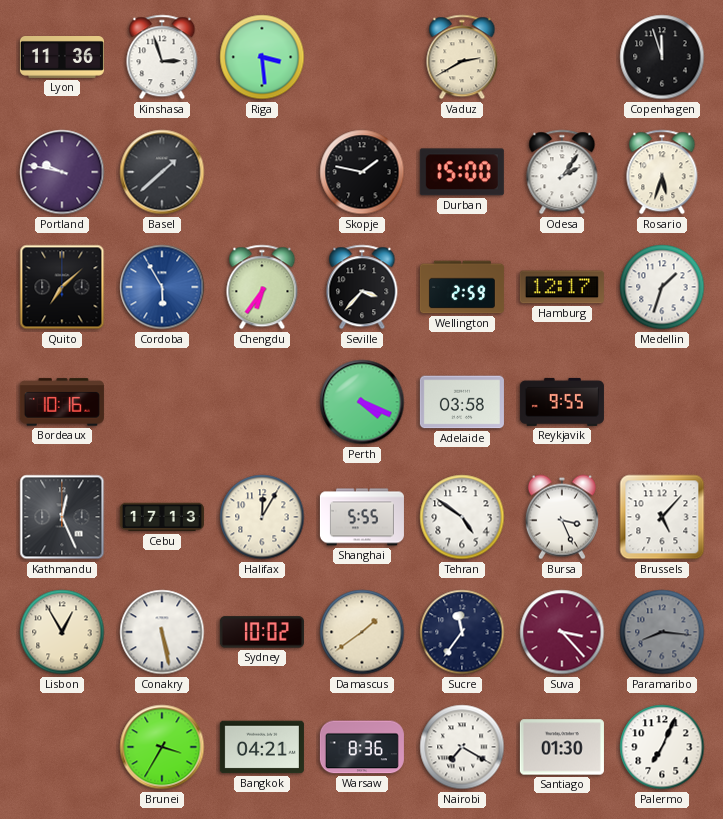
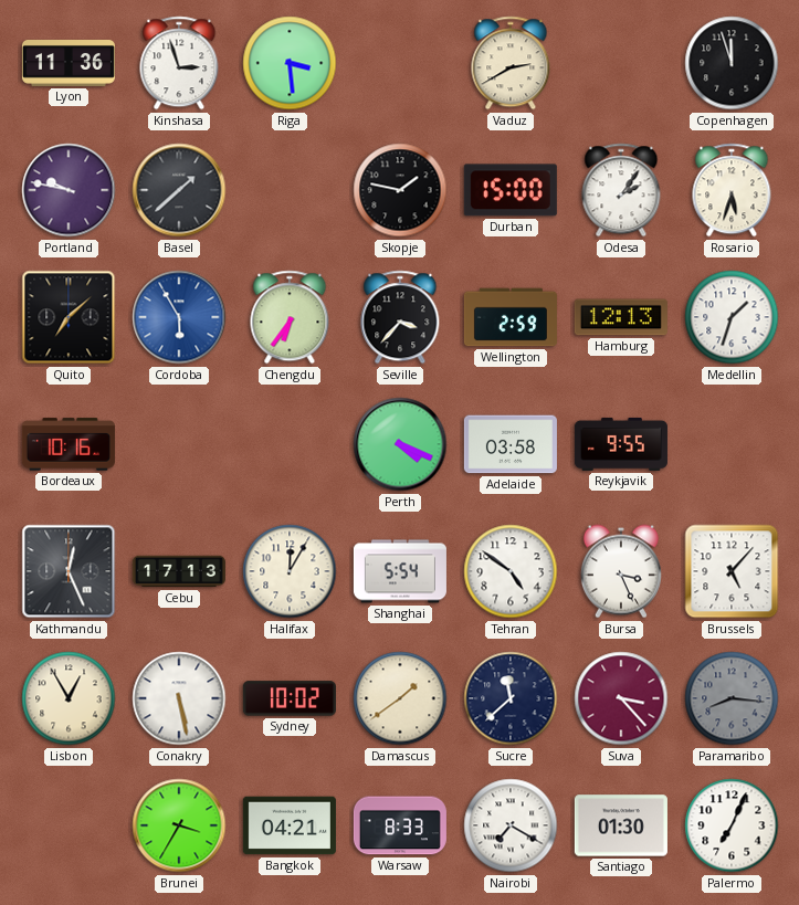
Hamburg: 12:17 -> 12:13 (621, 317)
Shanghai: 5:55 -> 5:54 (400, 571)
Sucre: 11:36 -> 11:38 (511, 698)
Warsaw: 8:36 -> 8:33 (400, 825)
